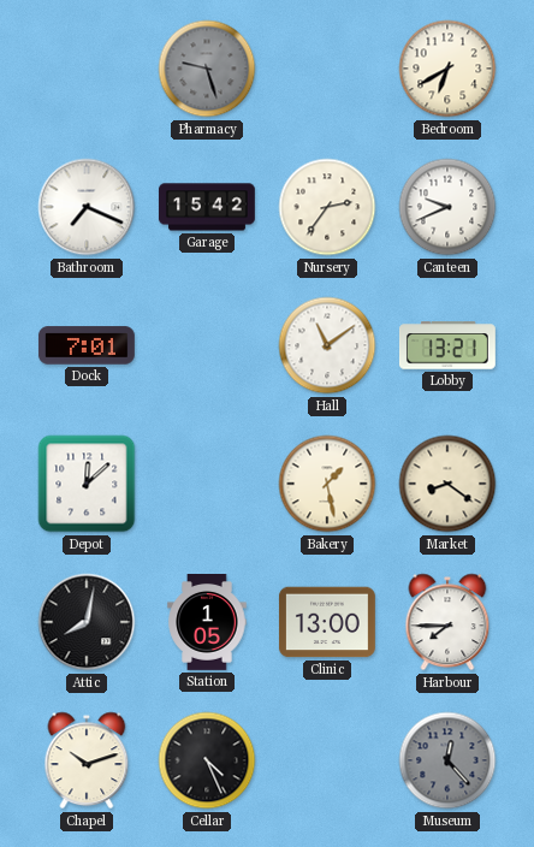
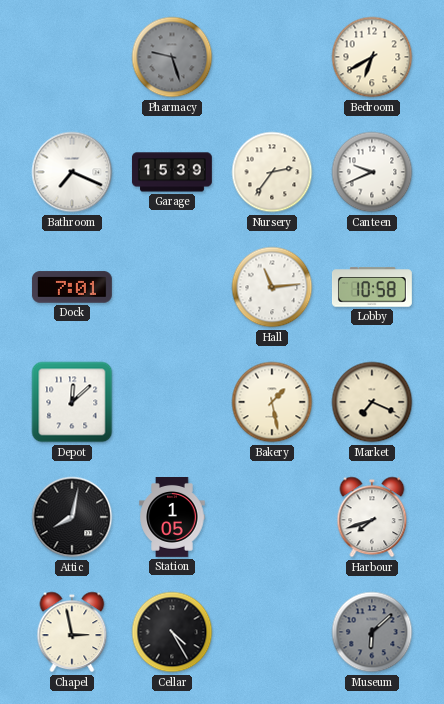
Garage: 15:42 -> 15:39 (172, 172)
Hall: 11:09 -> 11:14 (272, 287)
Lobby: 13:21 -> 10:58 (372, 287)
Market: 8:21 -> 7:19 (372, 402)
Clinic: 13:00 -> none (327, 622)
Harbour: 7:45 -> 7:42 (372, 517)
Chapel: 10:12 -> 2:58 (72, 632)
Cellar: 4:26 -> 4:25 (172, 632)
Museum: 12:23 -> 6:08 (372, 632)
